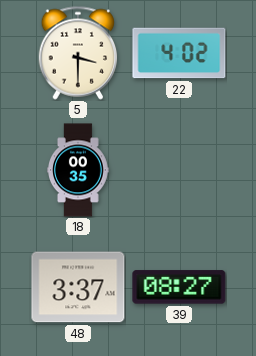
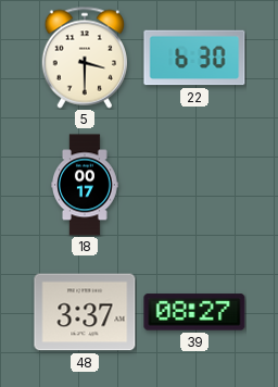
22: 4:02 -> 6:30 (194, 58)
18: 00:35 -> 00:17 (86, 185)
